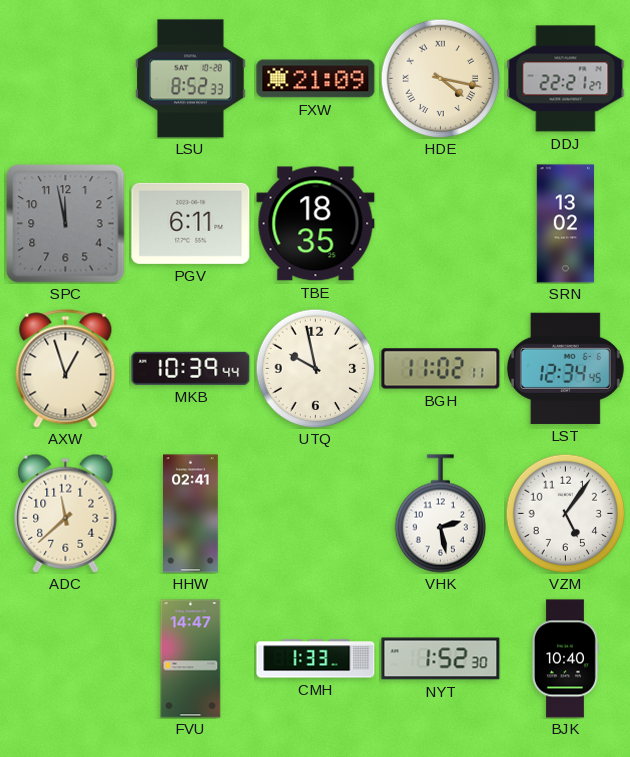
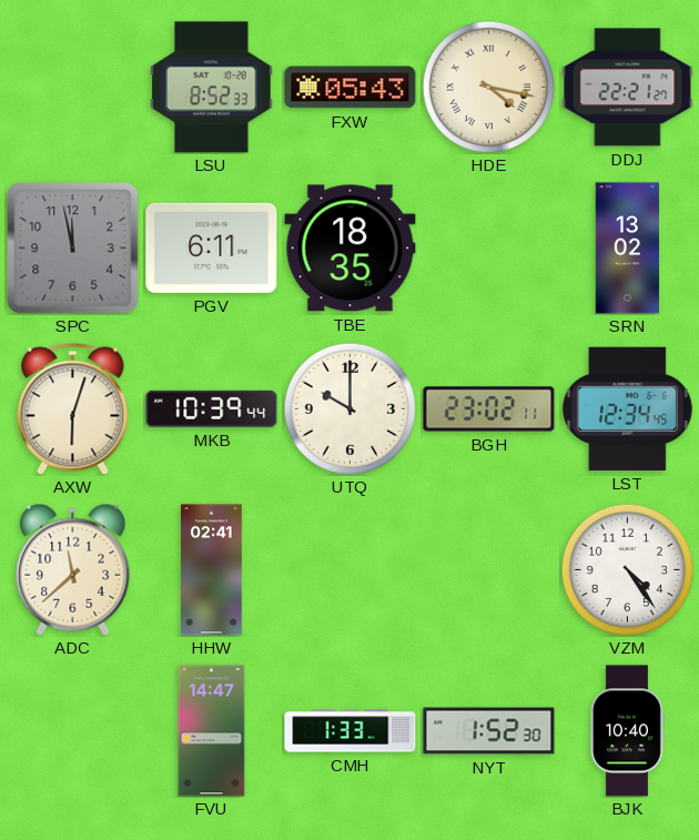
FXW: 21:09 -> 05:43 (351, 88)
AXW: 12:57 -> 6:03 (73, 409)
UTQ: 9:58 -> 10:00 (349, 408)
BGH: 11:02 -> 23:02 (489, 409)
VHK: 2:28 -> none (440, 514)
VZM: 5:06 -> 4:24 (627, 569)
